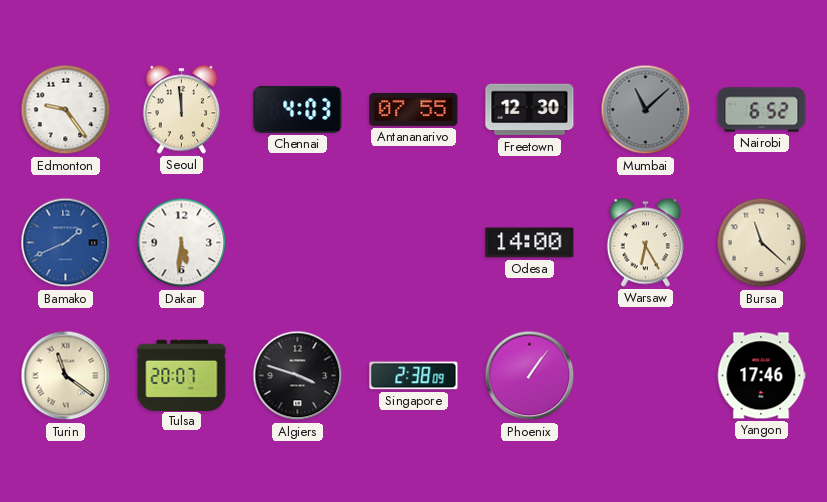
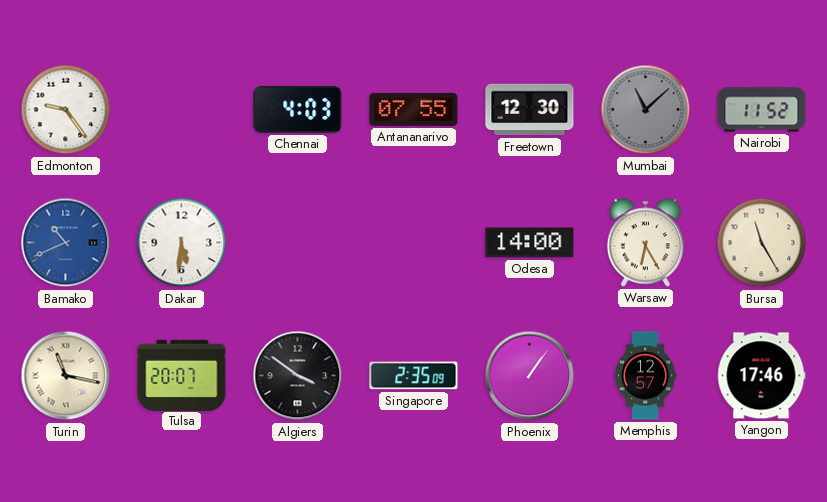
Seoul: 11:59 -> none (181, 110)
Nairobi: 6:52 -> 11:52 (762, 110)
Bamako: 1:41 -> 10:41 (66, 243)
Bursa: 11:22 -> 11:25 (762, 243)
Turin: 11:21 -> 11:17 (66, 376)
Algiers: 3:48 -> 3:51 (298, 376)
Singapore: 2:38 -> 2:35 (414, 376)
Memphis: none -> 12:57 (645, 376)
